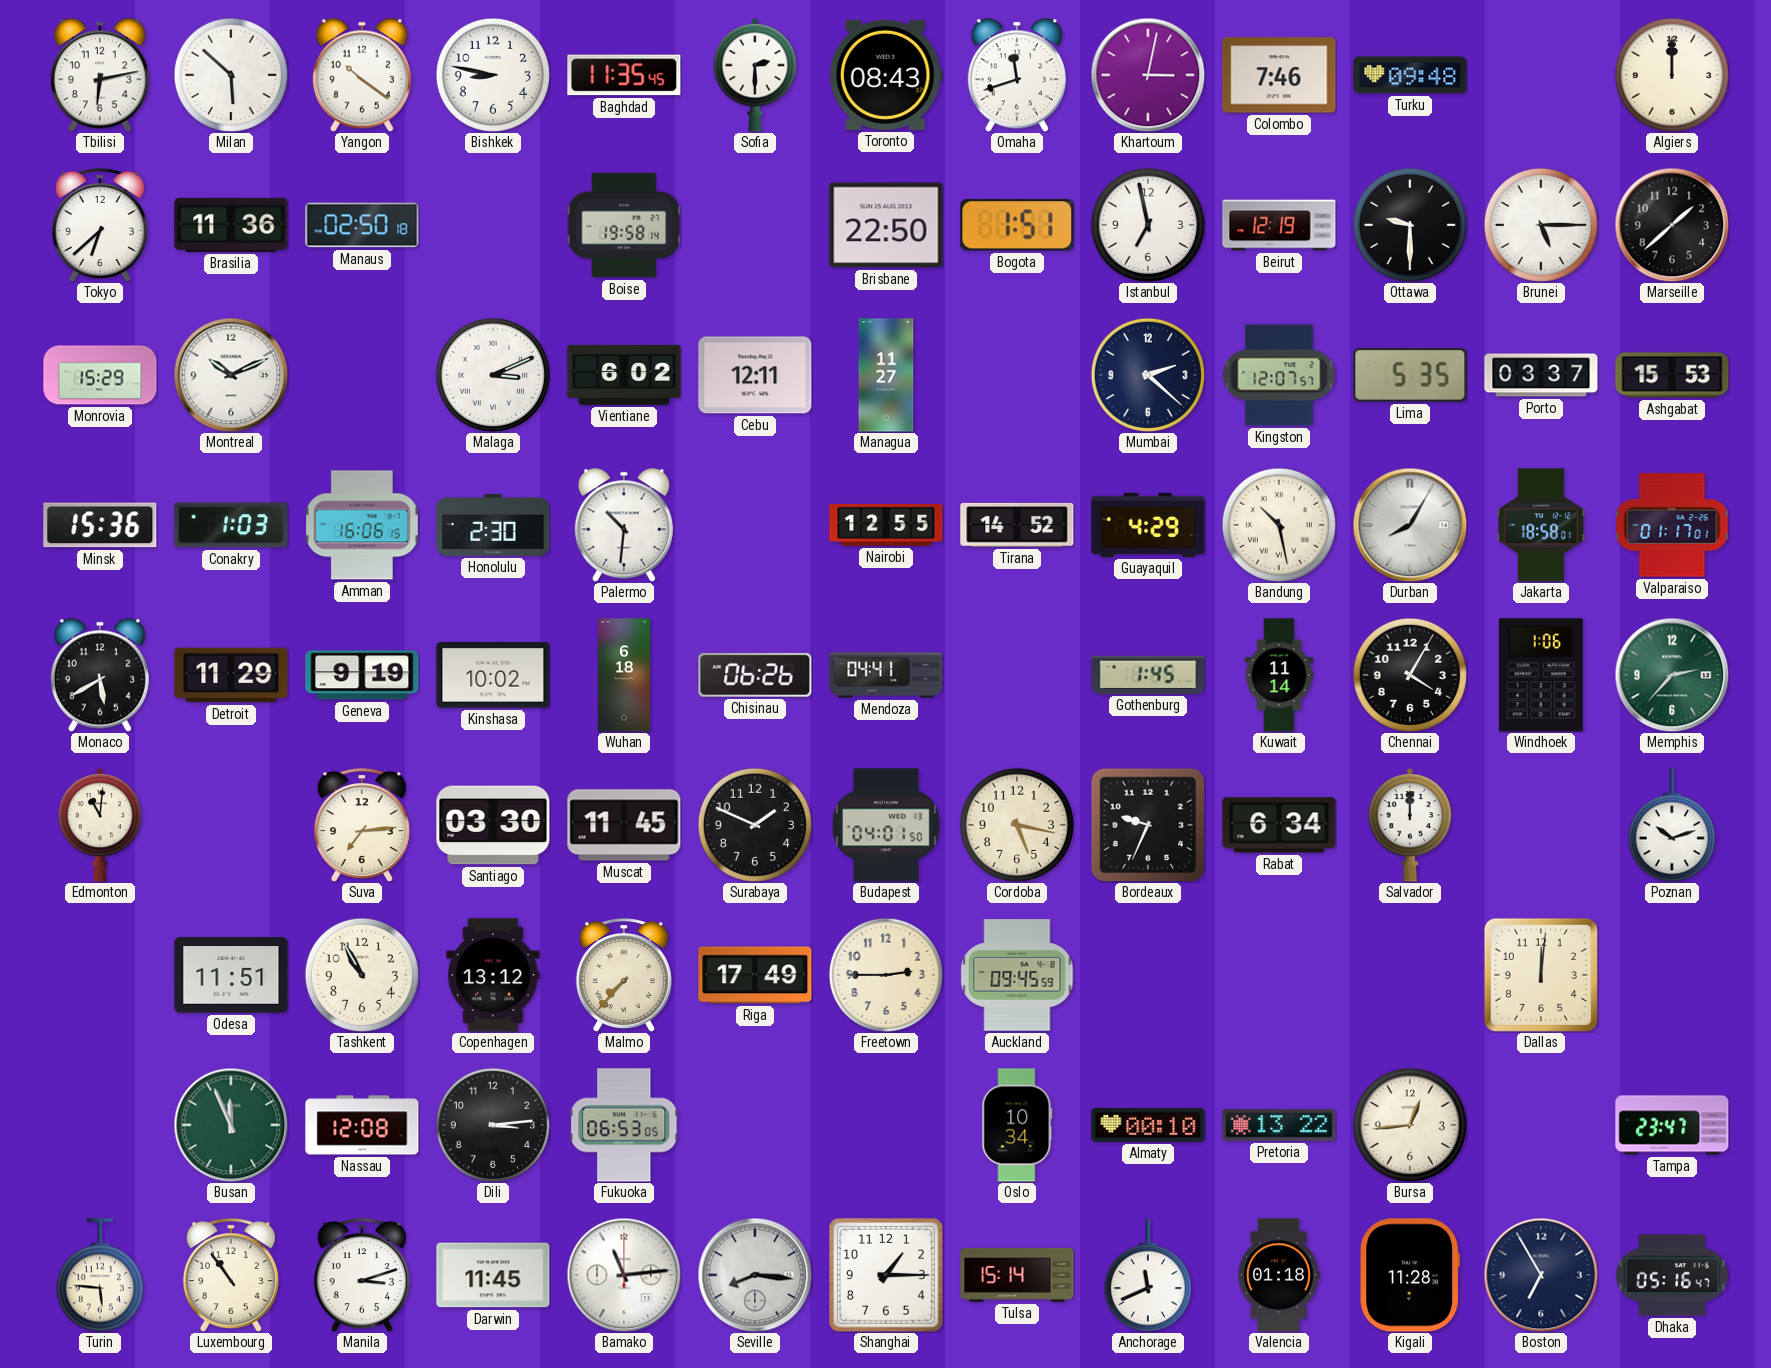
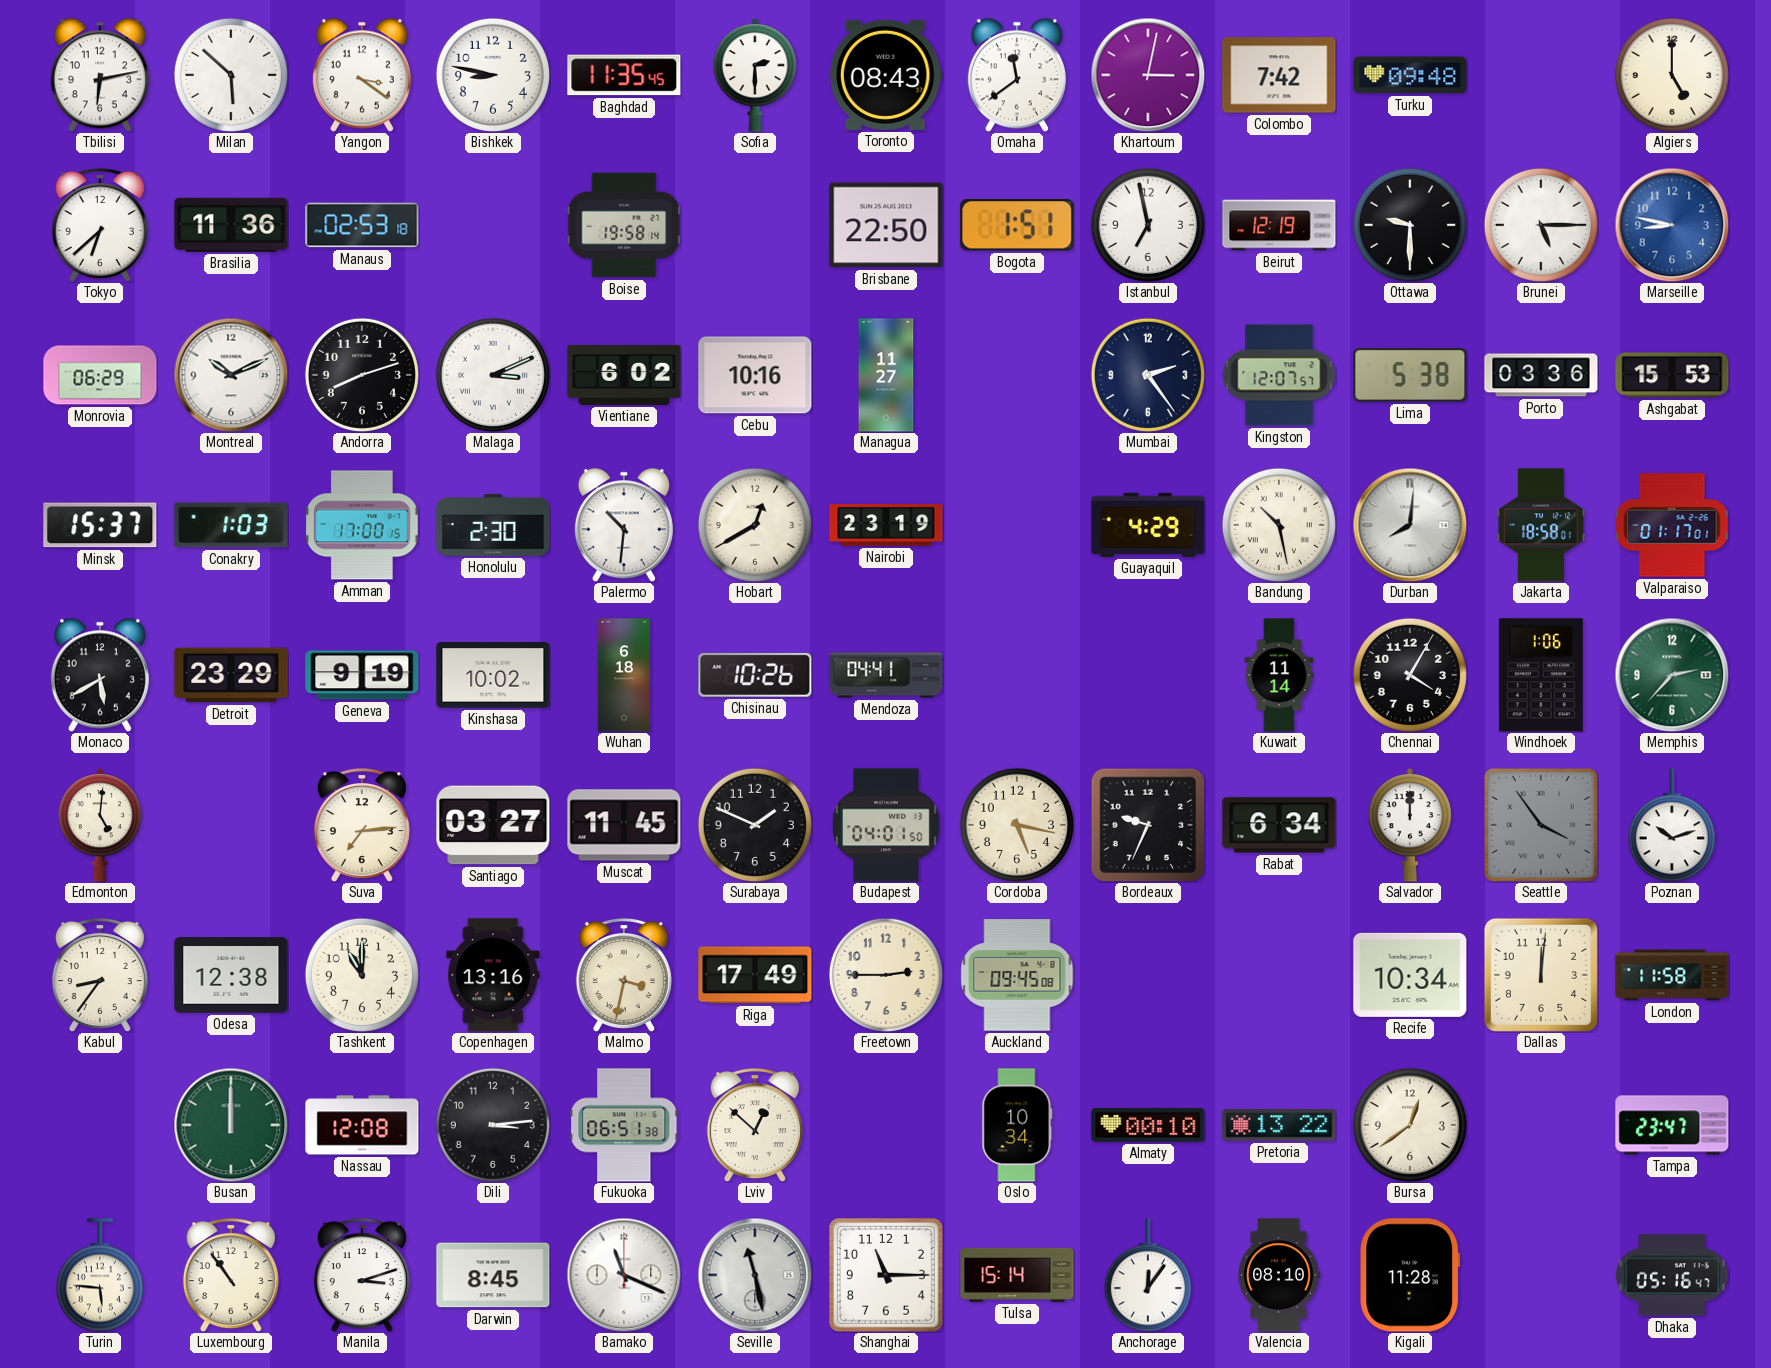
Yangon: 10:21 -> 3:21 (362, 75)
Omaha: 11:42 -> 11:39 (1017, 75)
Colombo: 7:46 -> 7:42 (1279, 75)
Algiers: 12:00 -> 5:00 (1672, 75)
Manaus: 02:50 -> 02:53 (362, 225)
Marseille: 1:38 -> 8:47 (1672, 225)
Marseille dial: black -> blue (1672, 225)
Monrovia: 15:29 -> 06:29 (100, 375)
Andorra: none -> 8:12 (362, 375)
Cebu: 12:11 -> 10:16 (755, 375)
Mumbai: 2:22 -> 2:24 (1148, 375)
Lima: 5:35 -> 5:38 (1410, 375)
Porto: 03:37 -> 03:36 (1541, 375)
Minsk: 15:36 -> 15:37 (100, 525)
Amman: 16:06 -> 17:00 (363, 525)
Hobart: none -> 12:40 (755, 525)
Nairobi: 12:55 -> 23:19 (886, 525)
Tirana: 14:52 -> none (1017, 525)
Durban: 8:05 -> 8:01 (1410, 525)
Detroit: 11:29 -> 23:29 (231, 675)
Chisinau: 06:26 -> 10:26 (755, 675)
Gothenburg: 1:45 -> none (1148, 675)
Edmonton: 11:01 -> 5:01 (100, 826)
Santiago: 03:30 -> 03:27 (493, 825)
Seattle: none -> 3:54 (1542, 826)
Kabul: none -> 8:36 (100, 975)
Odesa: 11:51 -> 12:38 (231, 975)
Tashkent: 10:55 -> 11:00 (362, 975)
Copenhagen: 13:12 -> 13:16 (493, 975)
Malmo: 7:37 -> 3:32 (624, 975)
Auckland: 09:45:59 -> 09:45:08 (1017, 975)
Recife: none -> 10:34 (1410, 975)
London: none -> 11:58 (1672, 975)
Busan: 11:56 -> 12:00 (231, 1125)
Fukuoka: 06:53 -> 06:51 (624, 1125)
Lviv: none -> 12:52 (755, 1125)
Bursa: 12:44 -> 12:39 (1410, 1125)
Darwin: 11:45 -> 8:45 (493, 1275)
Bamako: 11:14 -> 11:19 (624, 1275)
Seville: 8:16 -> 11:28 (755, 1275)
Shanghai: 1:15 -> 11:15 (887, 1276)
Anchorage: 11:41 -> 12:06 (1148, 1275)
Valencia: 01:18 -> 08:10 (1279, 1275)
Boston: 6:55 -> none (1541, 1275)
